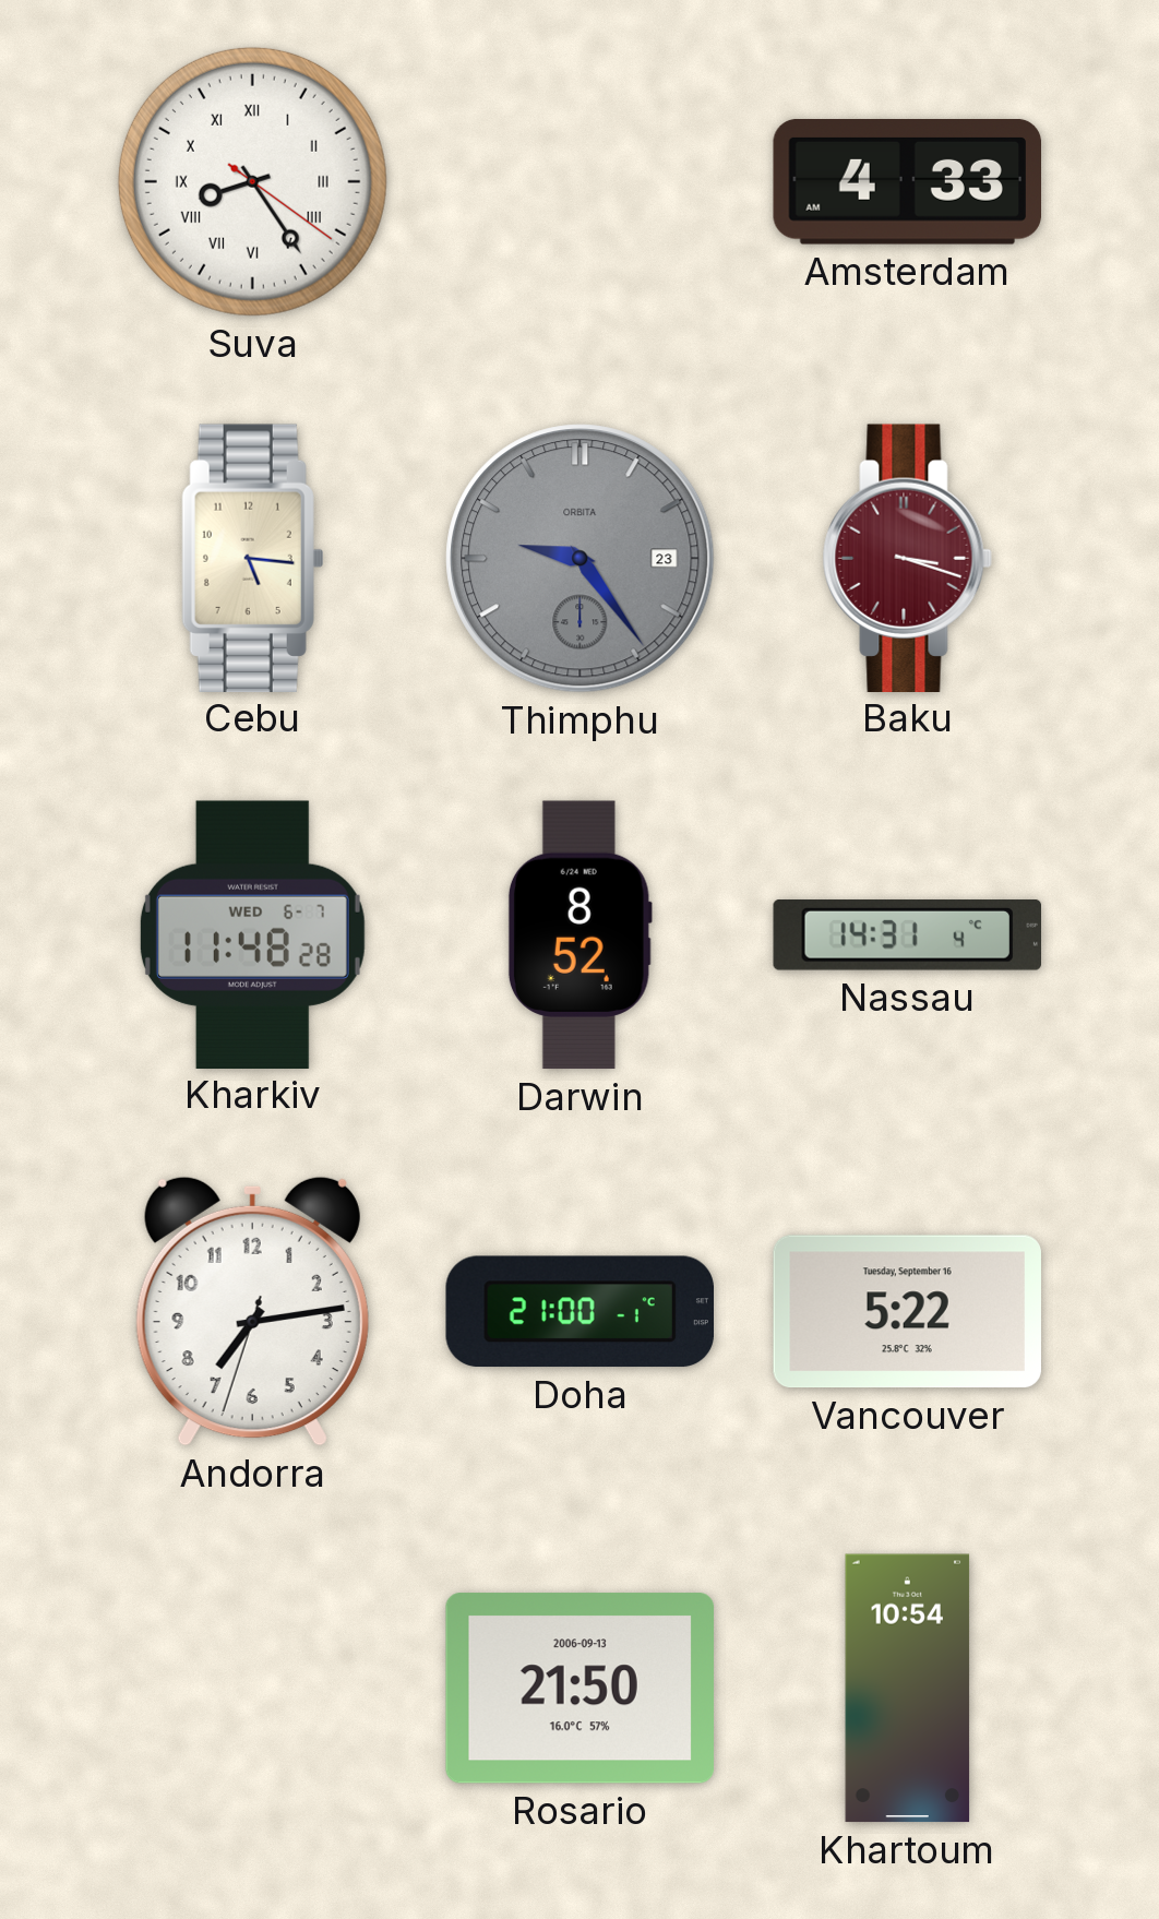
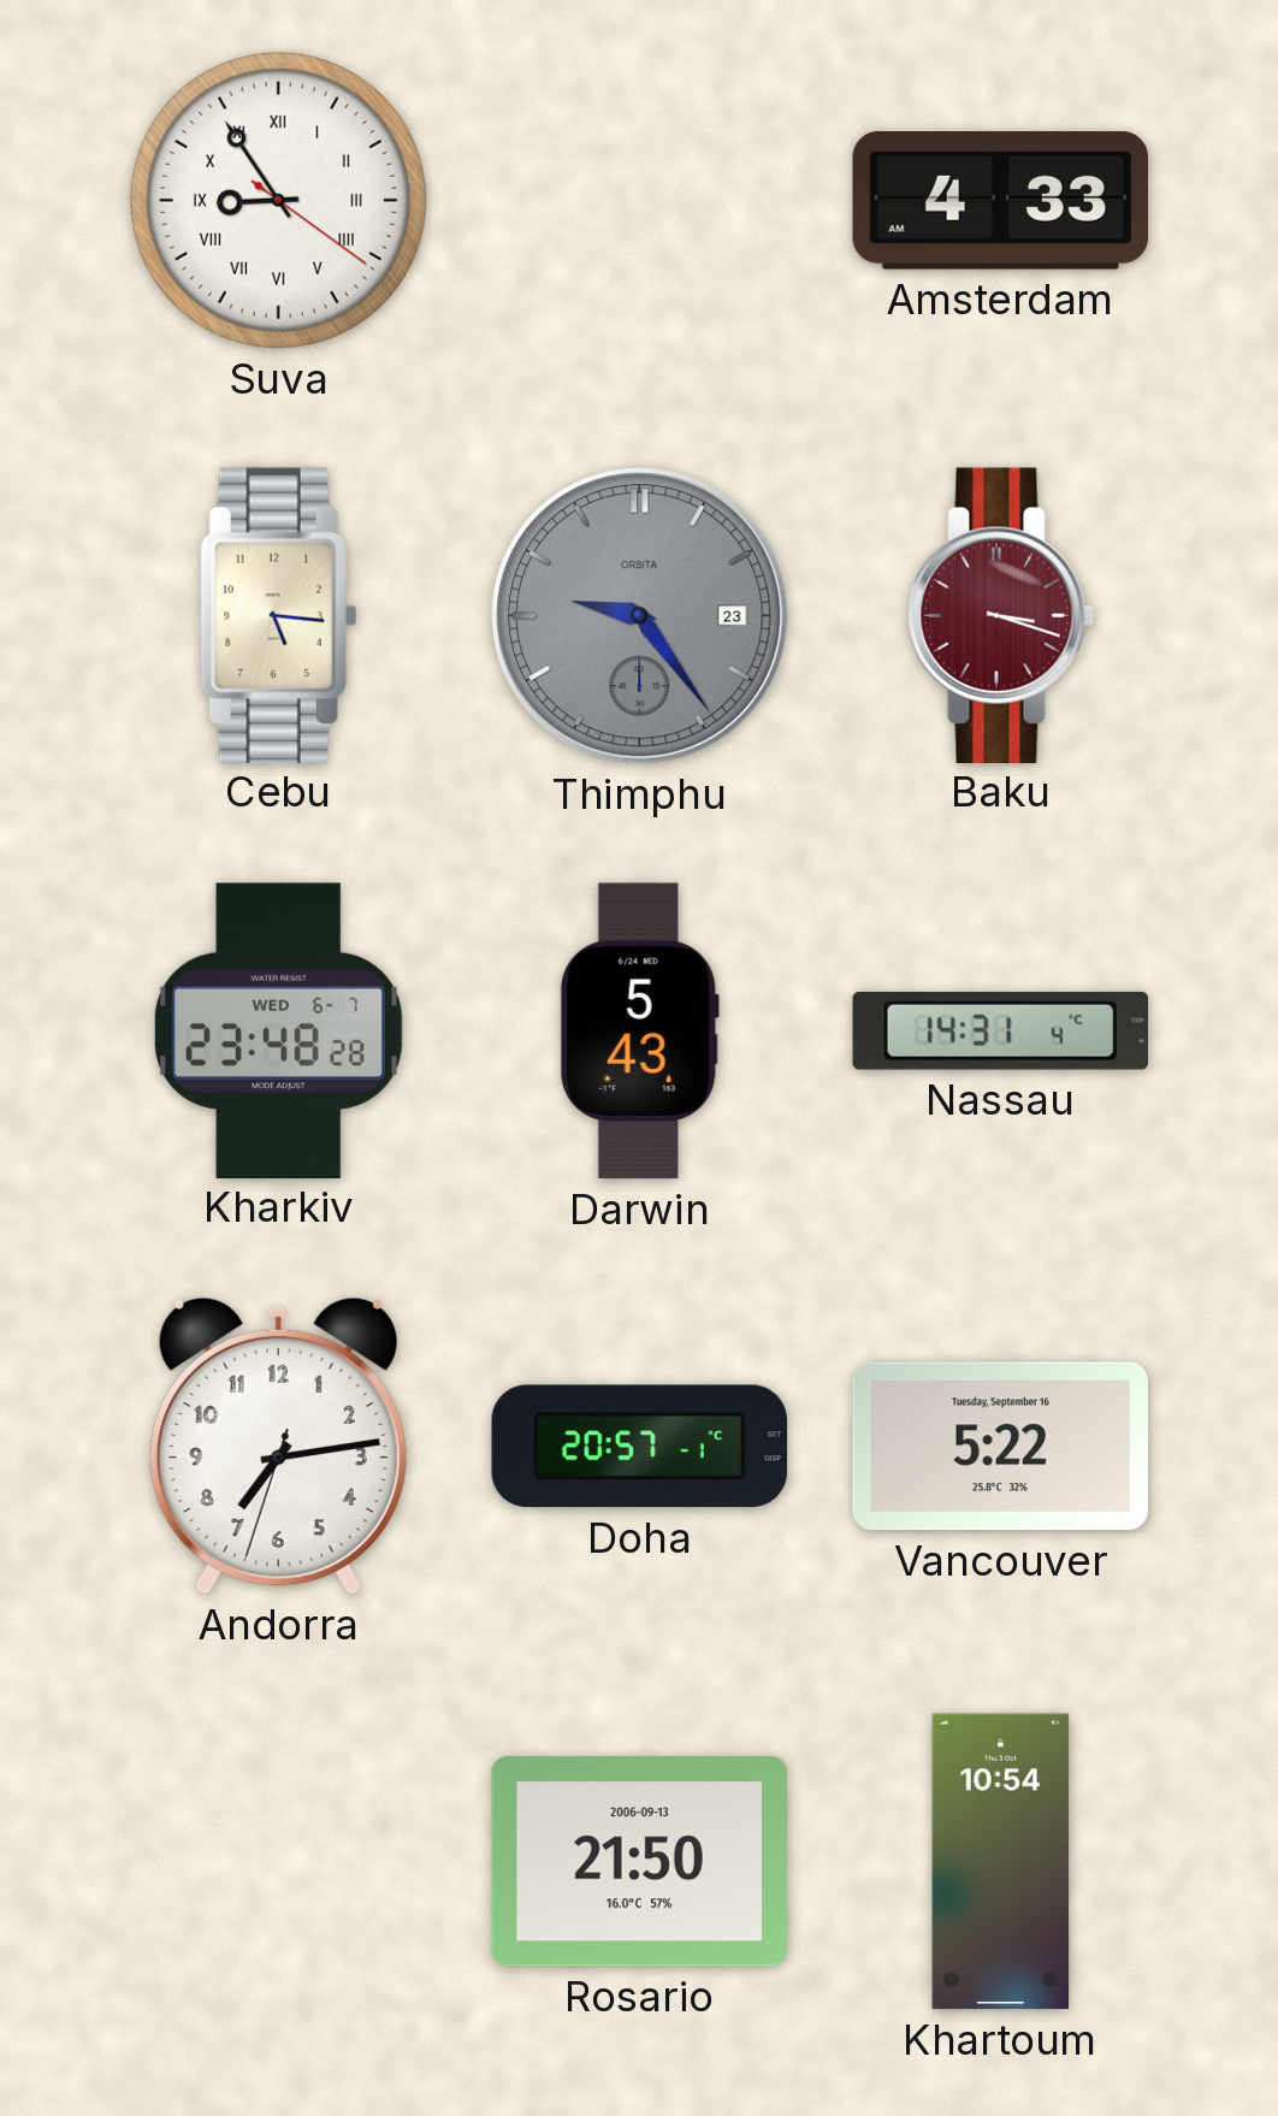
Suva: 8:24 -> 8:54 (278, 200)
Kharkiv: 11:48 -> 23:48 (278, 1030)
Darwin: 8:52 -> 5:43 (639, 1032)
Doha: 21:00 -> 20:57 (639, 1447)
